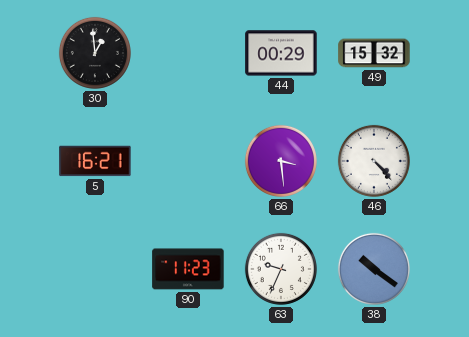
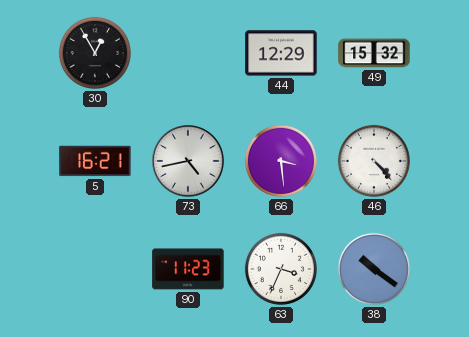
30: 12:59 -> 12:55 (95, 53)
44: 00:29 -> 12:29 (281, 53)
73: none -> 4:43 (188, 161)
63: 9:34 -> 3:34 (281, 269)
